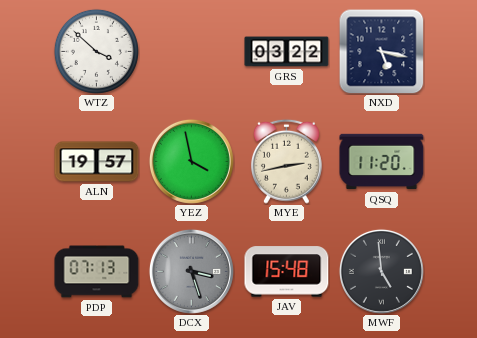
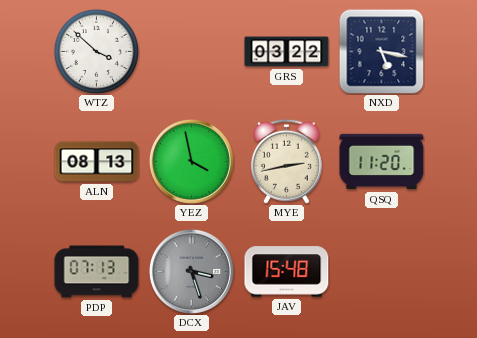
ALN: 19:57 -> 08:13 (97, 162)
MWF: 4:59 -> none (381, 271)
